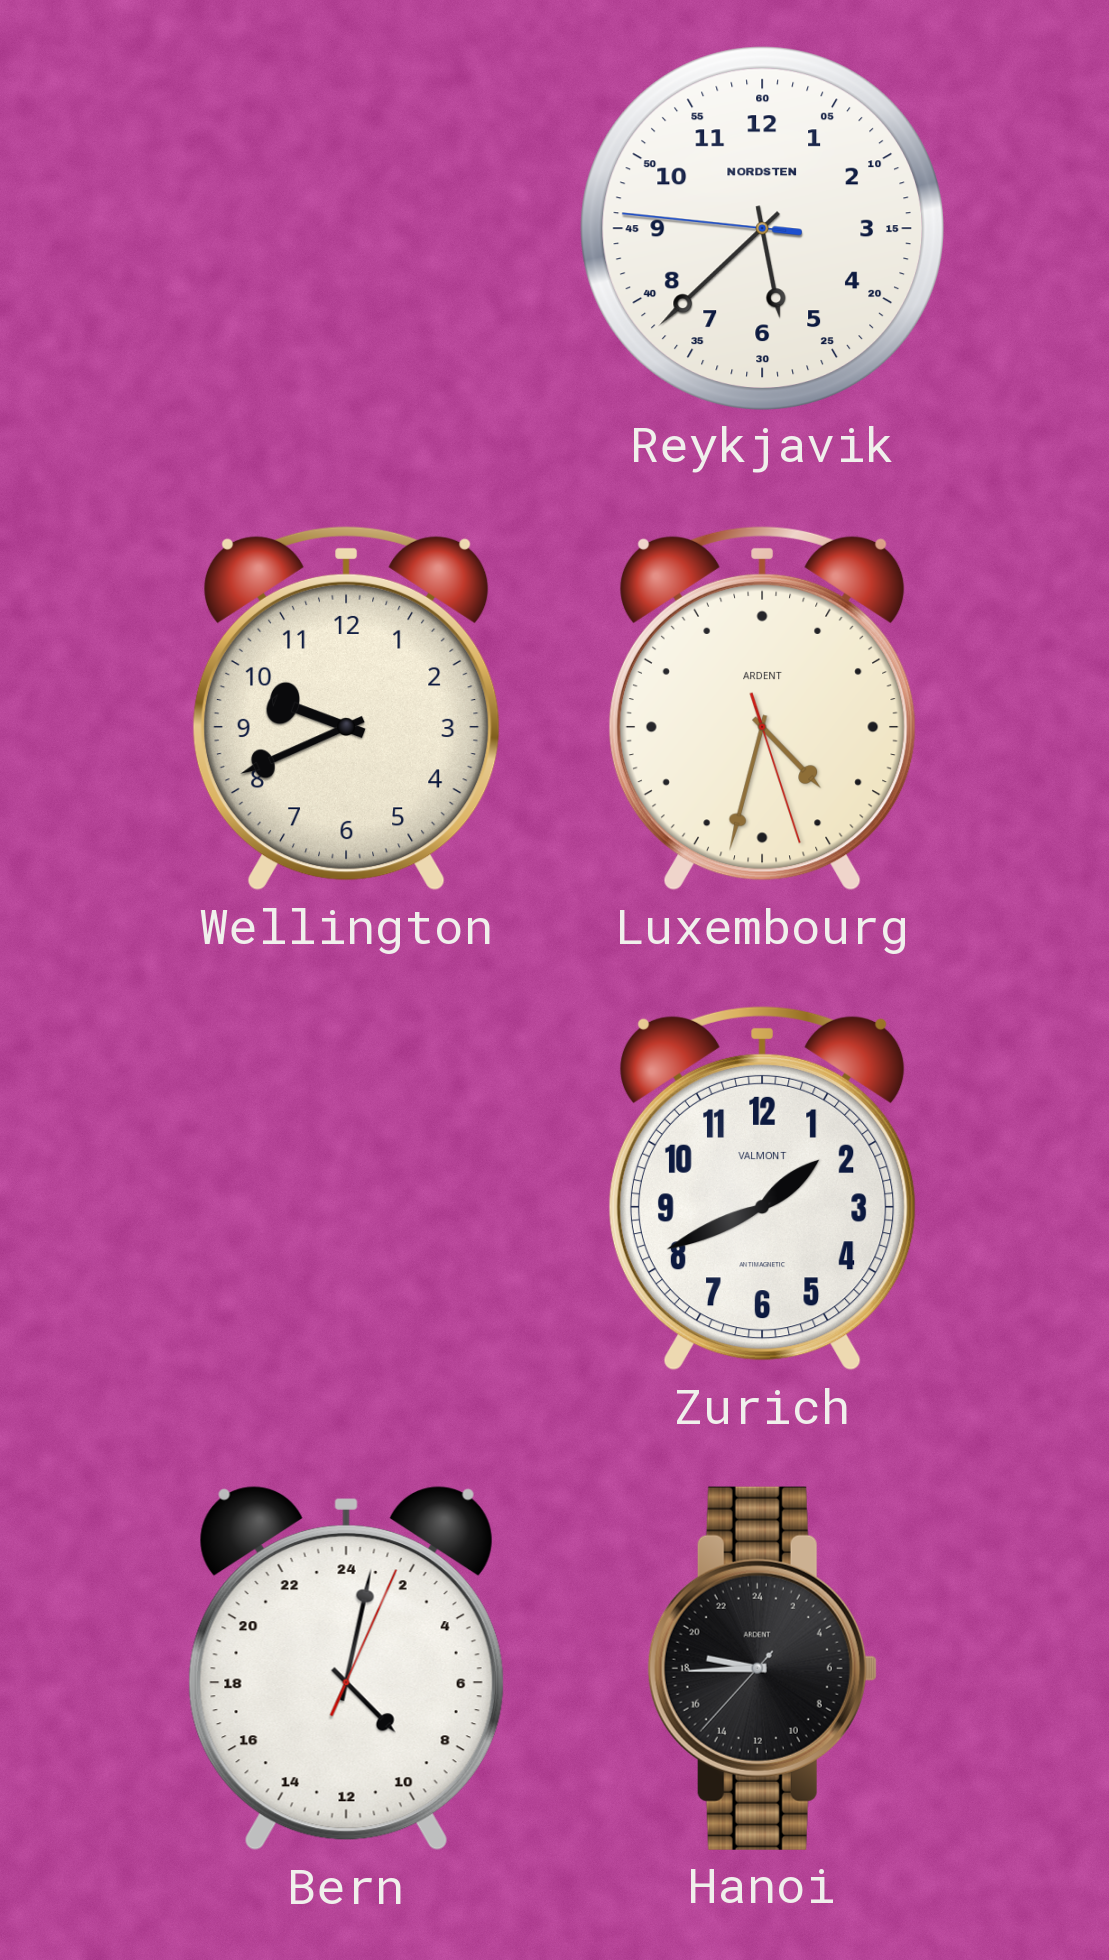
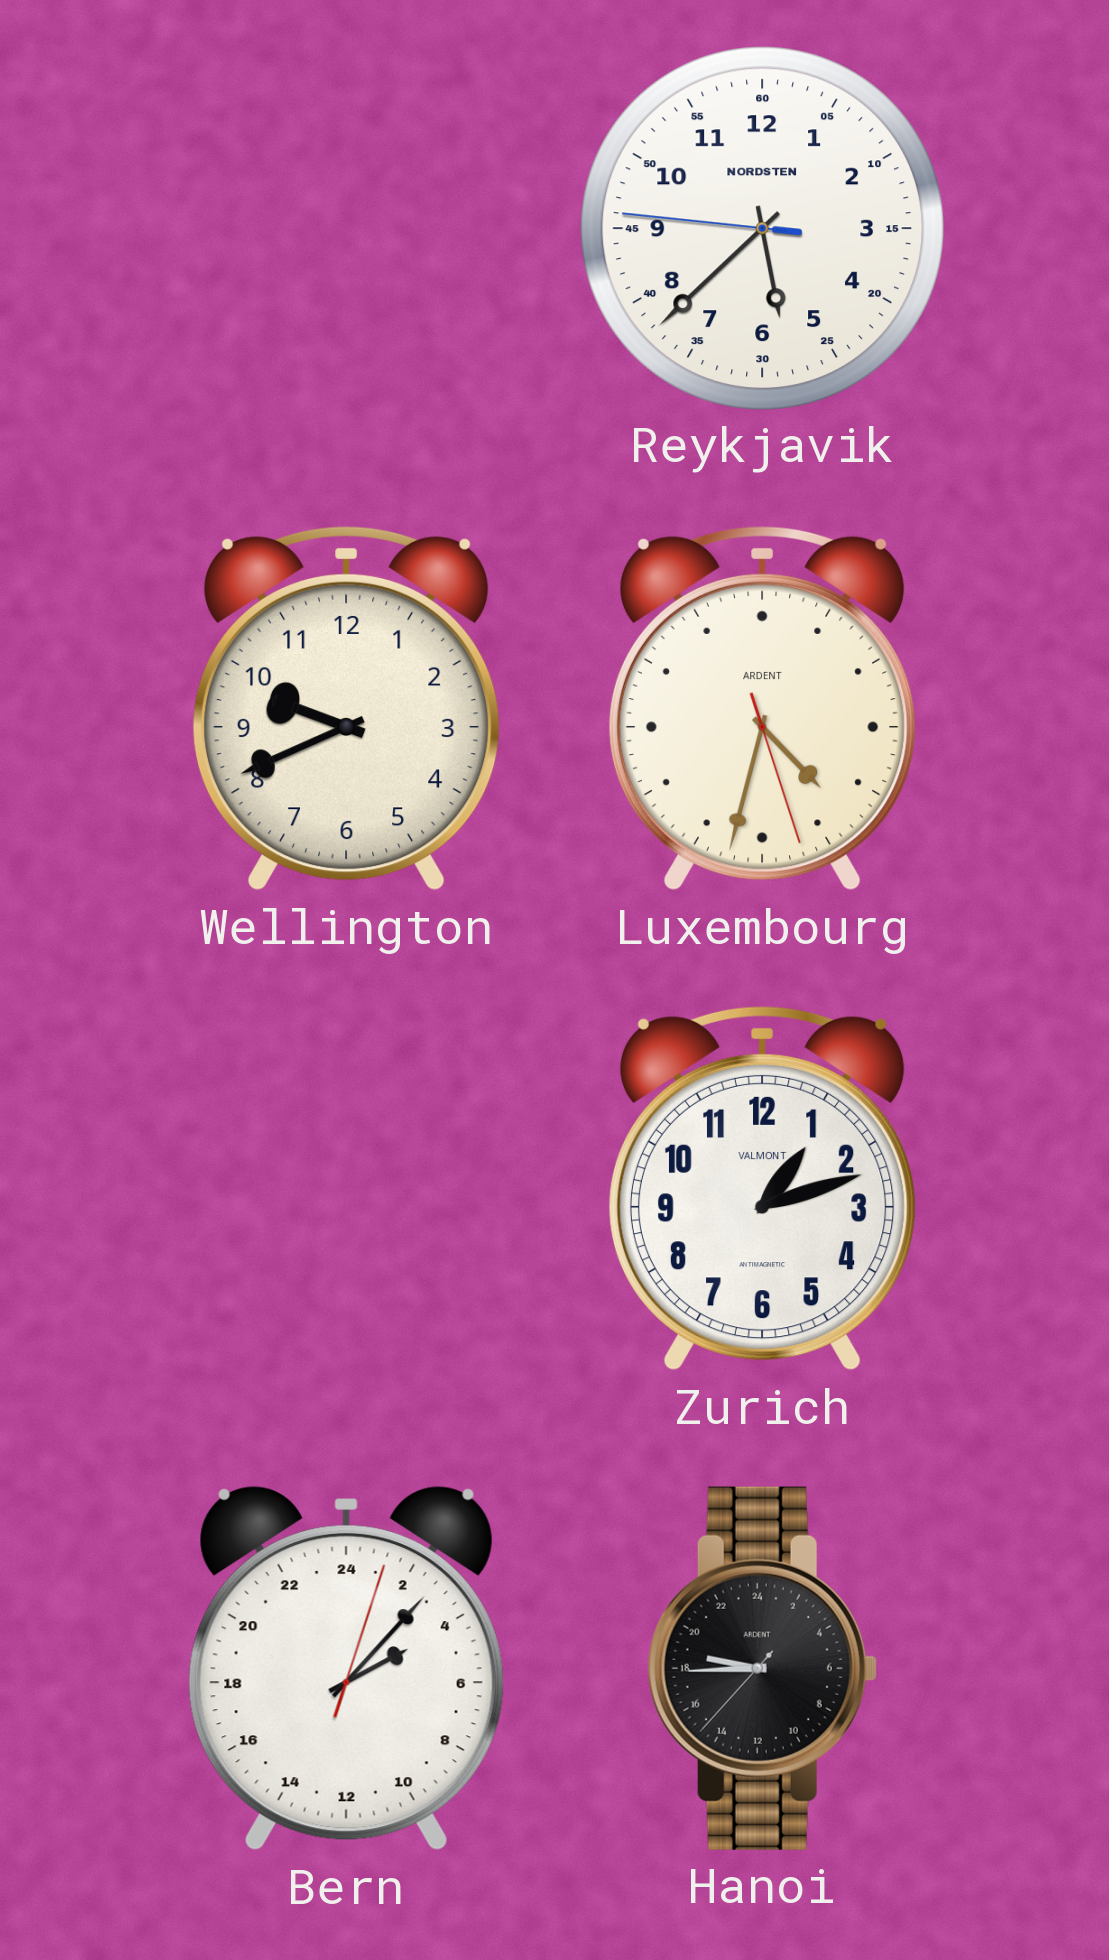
Zurich: 1:41 -> 1:12 (762, 1188)
Bern: 9:02 -> 4:07 (346, 1668)
